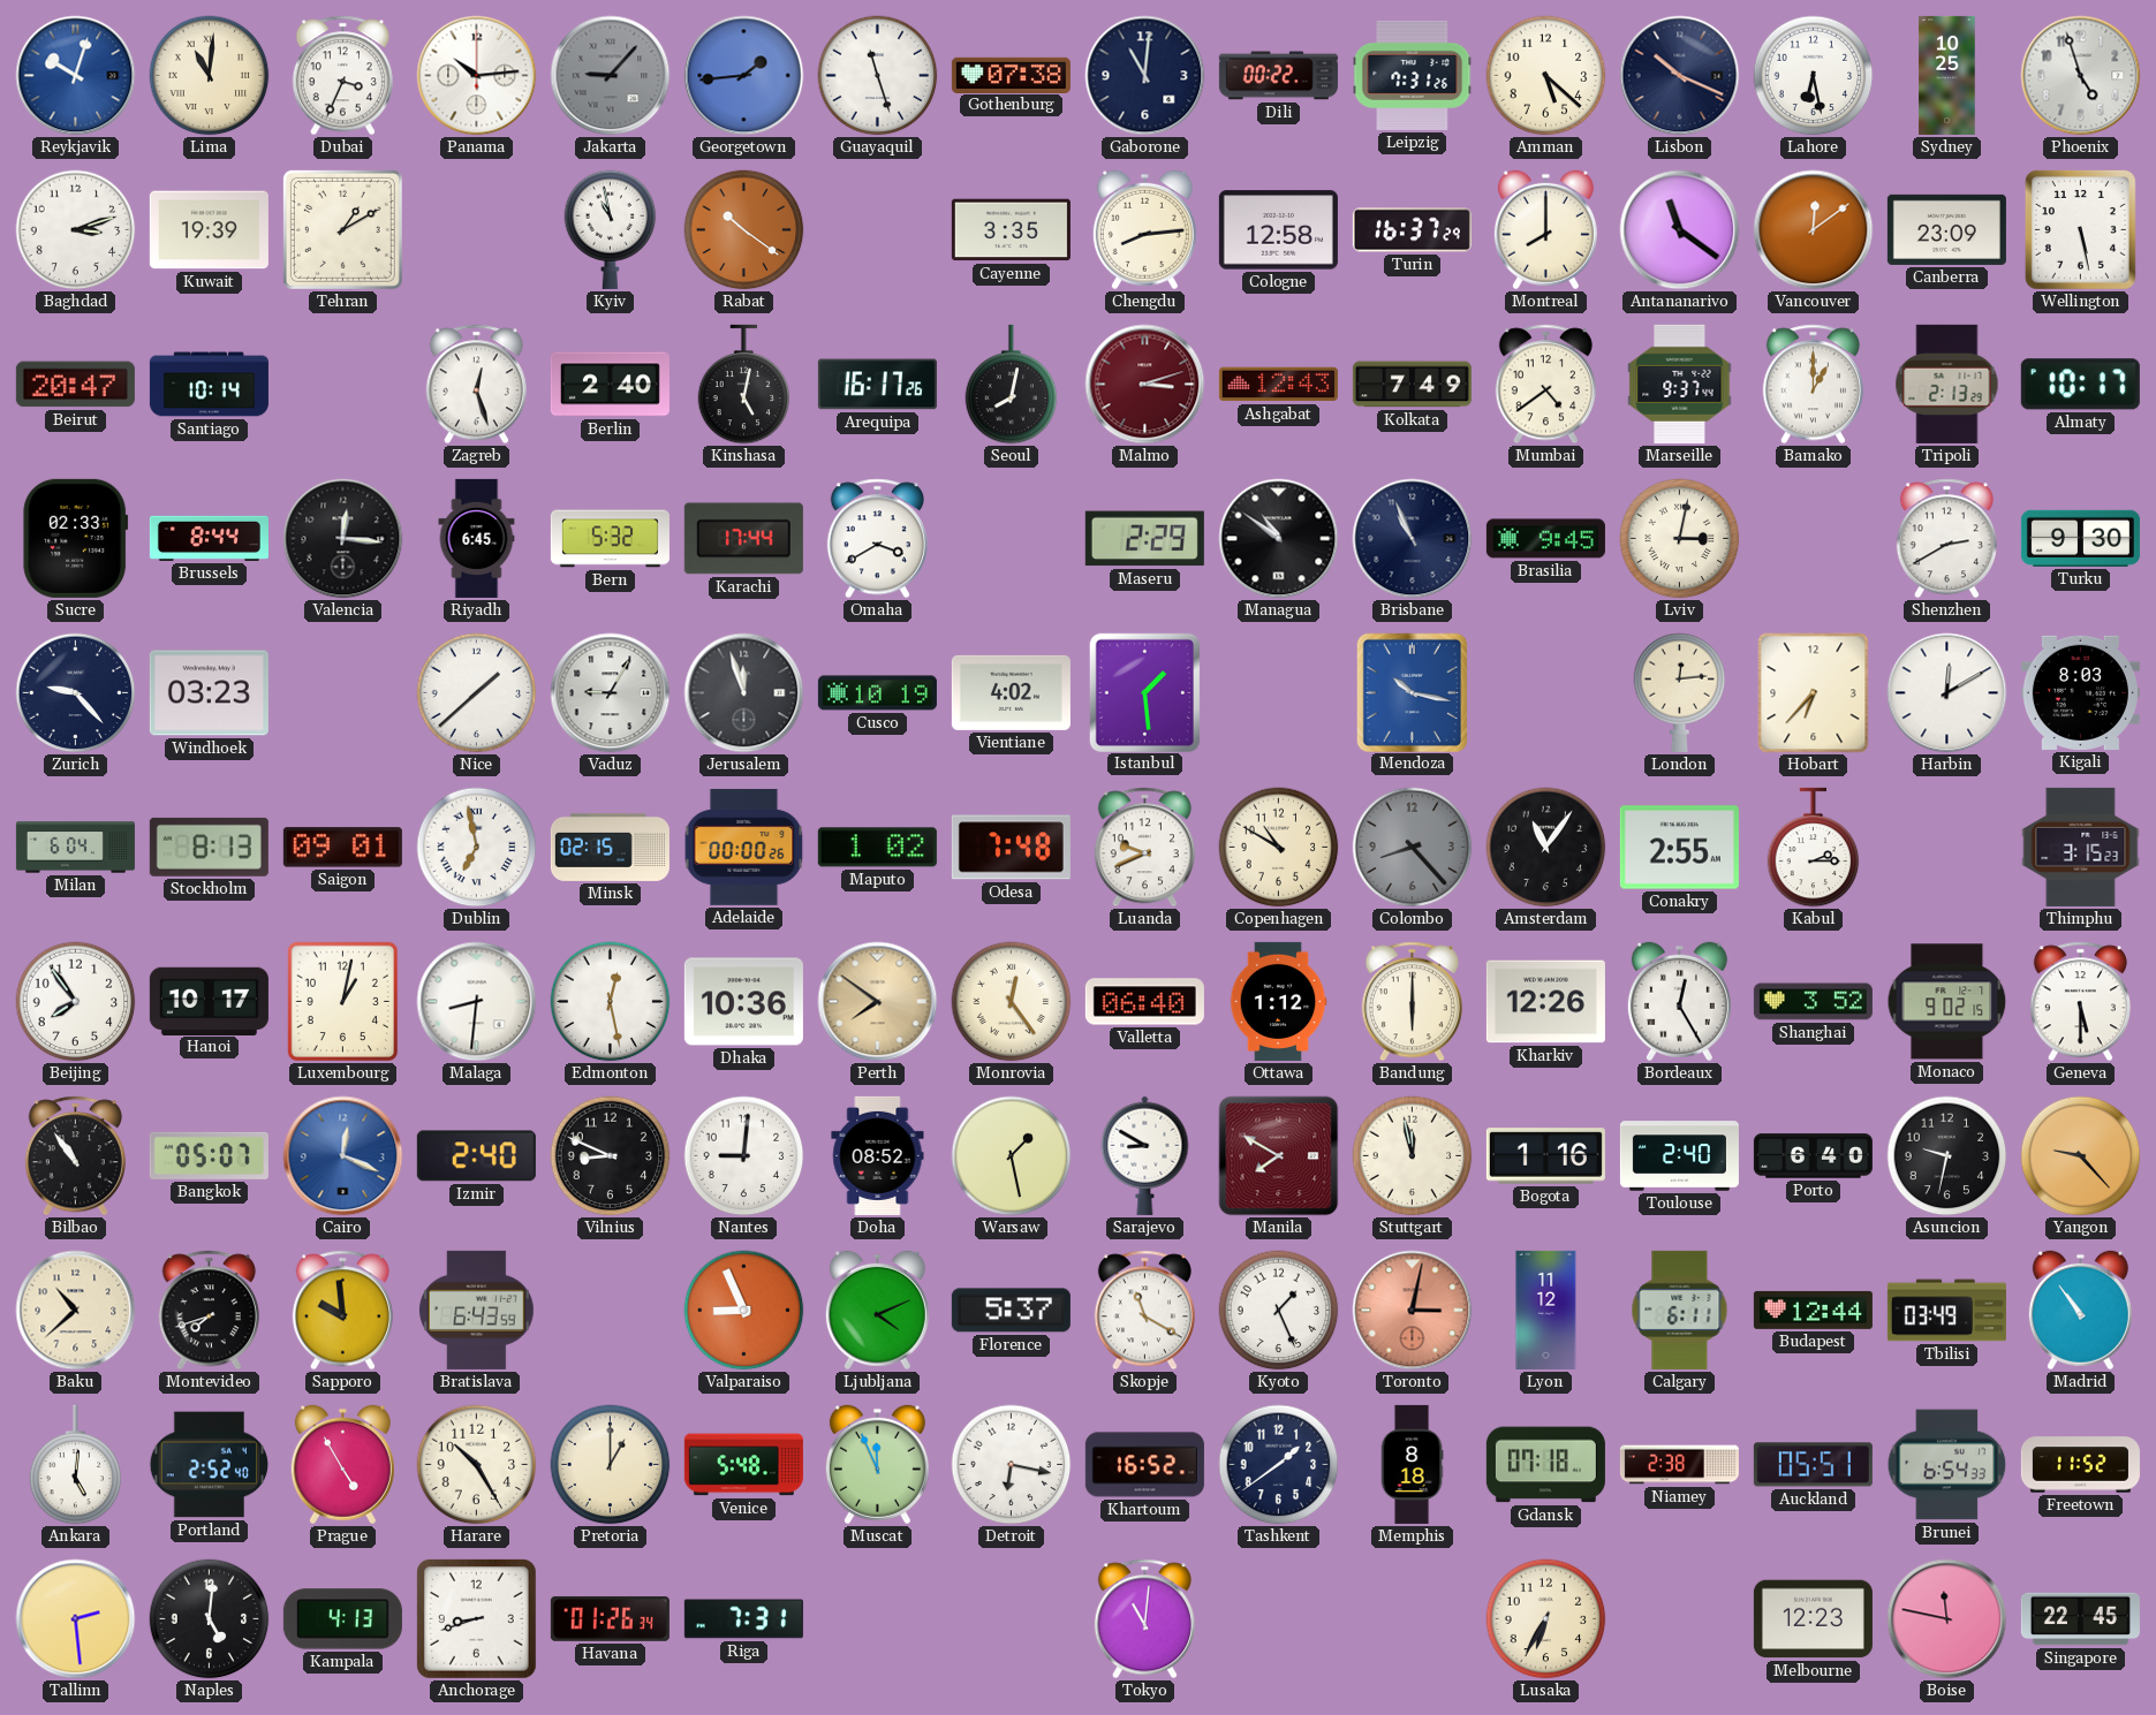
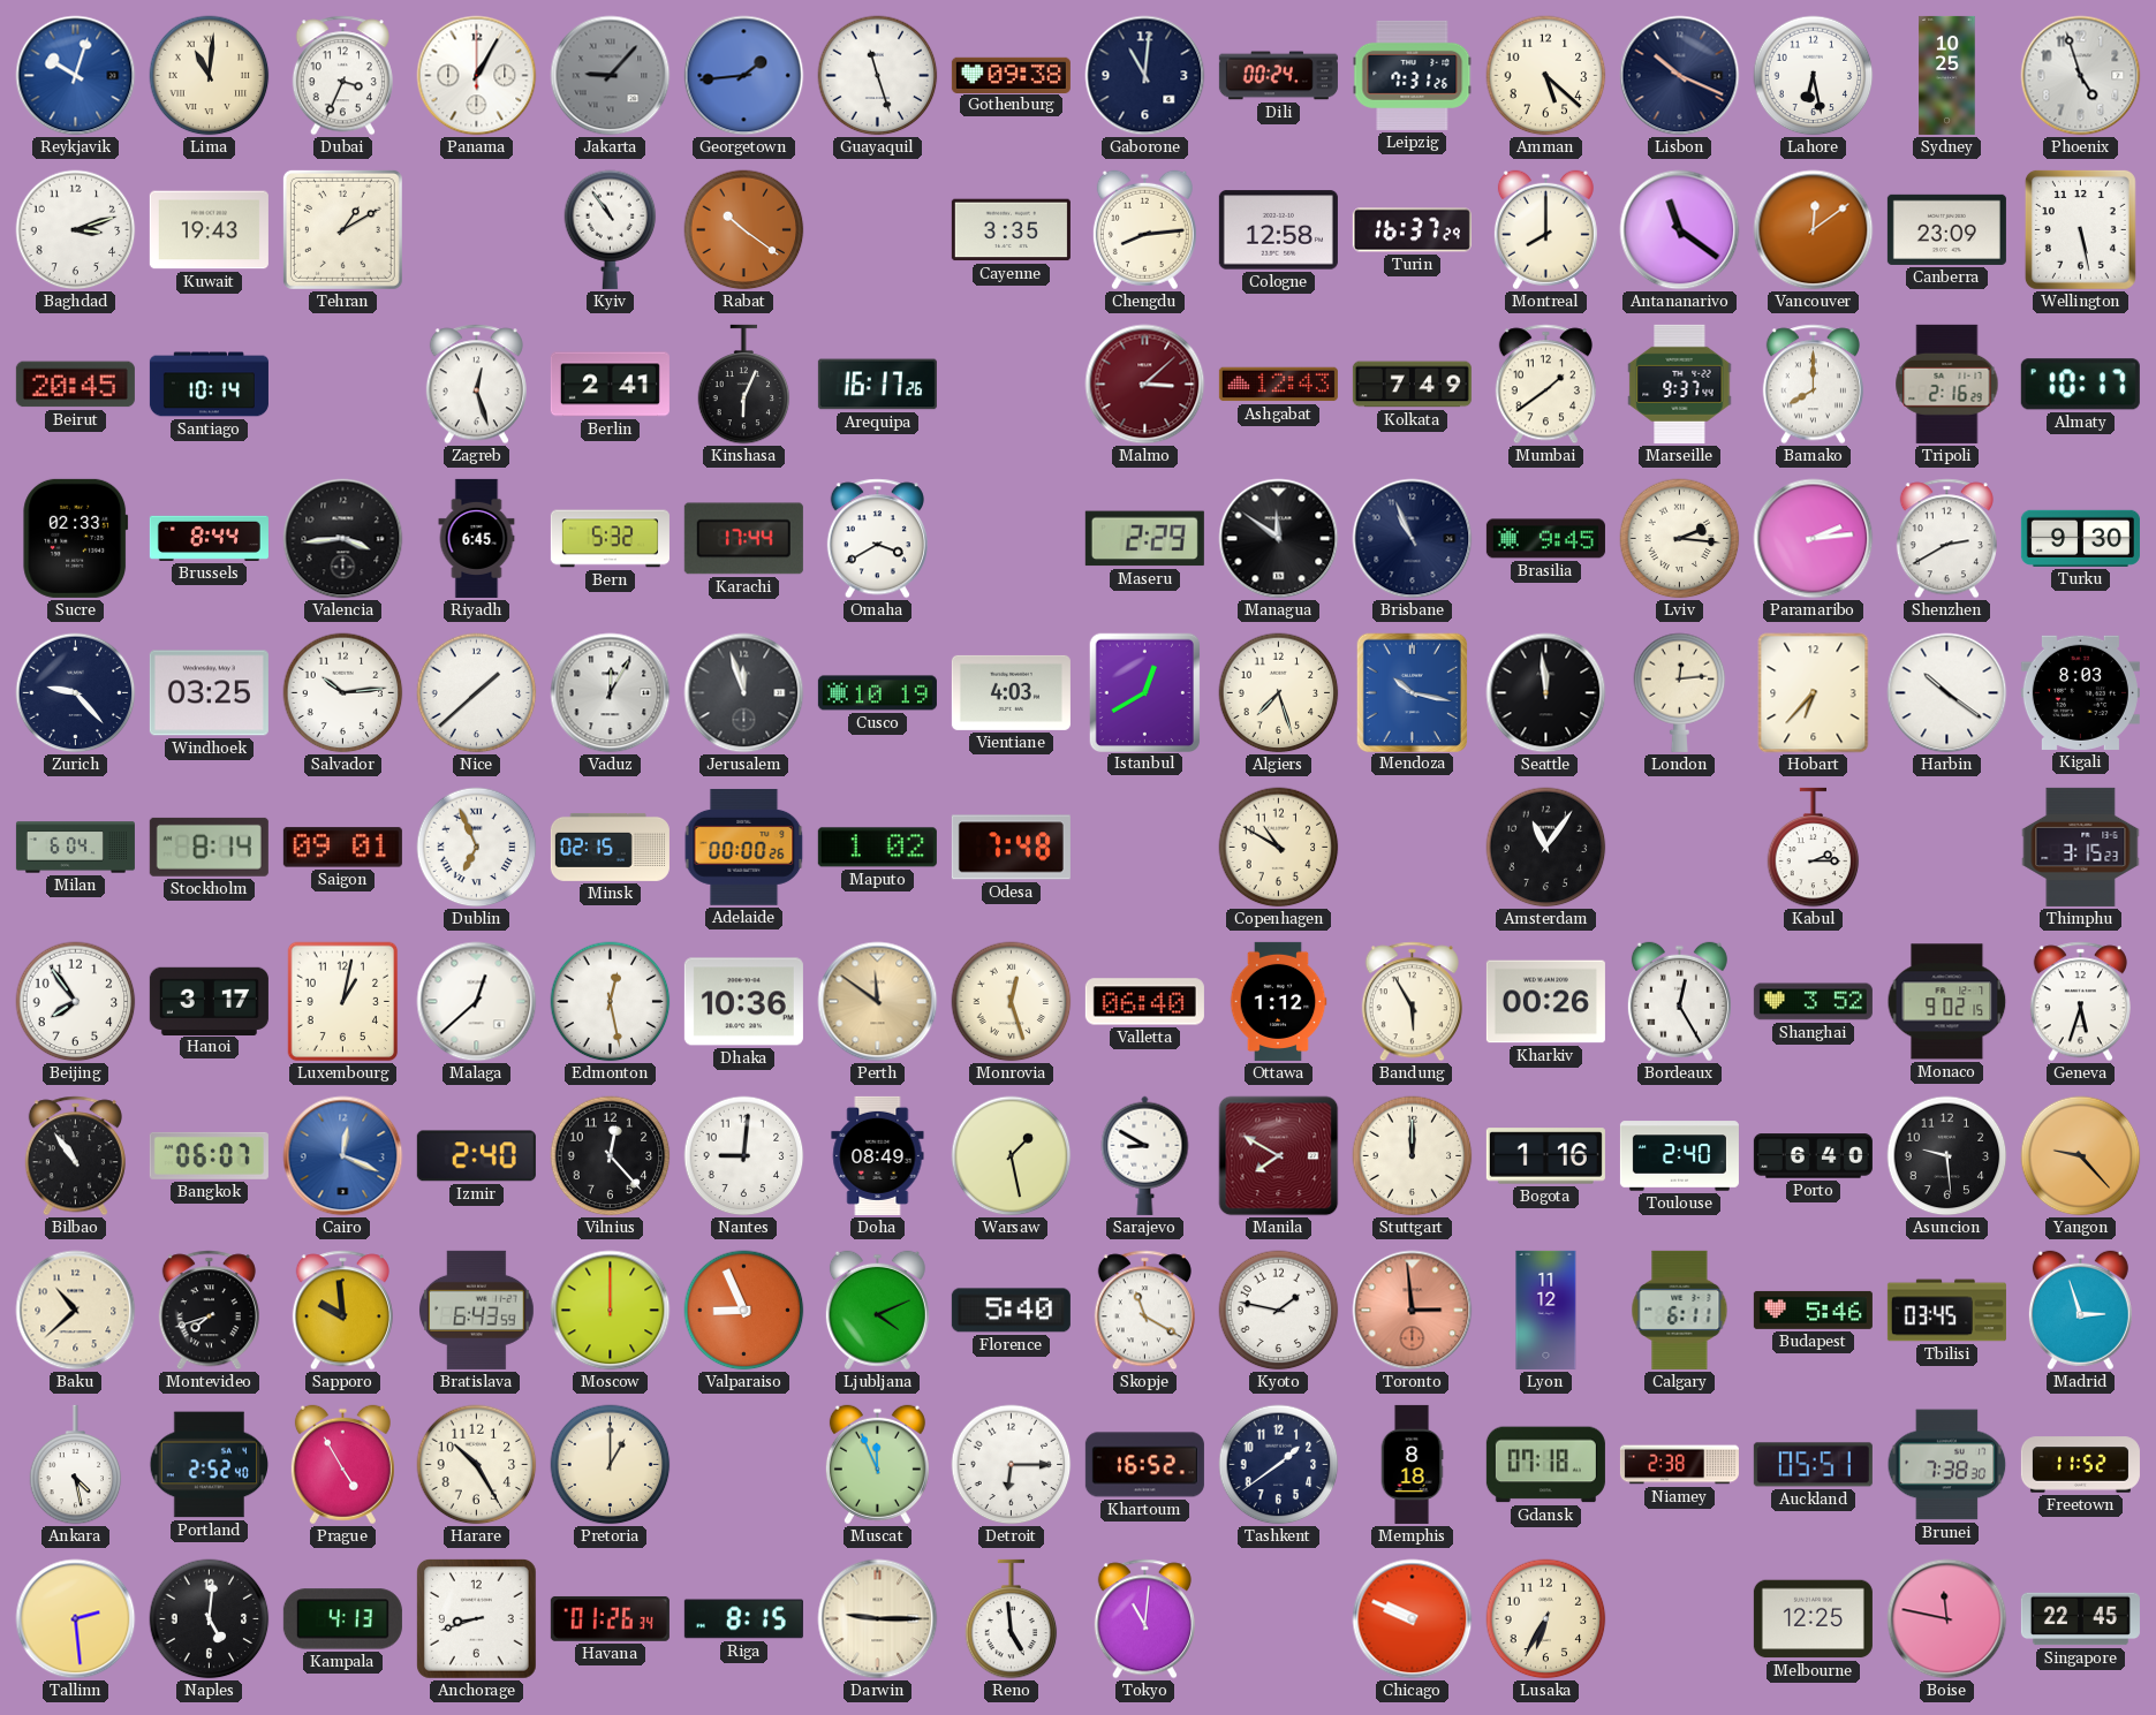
Panama: 10:14 -> 1:05 (477, 76)
Gothenburg: 07:38 -> 09:38 (1011, 75)
Dili: 00:22 -> 00:24 (1278, 76)
Kuwait: 19:39 -> 19:43 (209, 230)
Kyiv: 10:58 -> 10:54 (611, 229)
Beirut: 20:47 -> 20:45 (75, 385)
Berlin: 2:40 -> 2:41 (610, 385)
Kinshasa: 5:02 -> 6:04 (744, 385)
Seoul: 8:02 -> none (1012, 385)
Malmo: 3:12 -> 3:08 (1145, 385)
Mumbai: 4:39 -> 1:39 (1545, 385)
Bamako: 1:00 -> 8:00 (1813, 385)
Tripoli: 2:13 -> 2:16 (1947, 384)
Valencia: 12:16 -> 3:44 (343, 539)
Managua: 10:51 -> 11:51 (1279, 539)
Lviv: 3:02 -> 2:16 (1680, 539)
Paramaribo: none -> 2:14 (1814, 539)
Windhoek: 03:23 -> 03:25 (209, 693)
Salvador: none -> 10:14 (343, 693)
Vaduz: 9:05 -> 12:05 (611, 693)
Vientiane: 4:02 -> 4:03 (1011, 692)
Istanbul: 1:29 -> 12:40 (1144, 692)
Algiers: none -> 7:27 (1279, 693)
Seattle: none -> 11:59 (1546, 693)
Harbin: 12:10 -> 10:21 (1947, 693)
Stockholm: 8:13 -> 8:14 (209, 847)
Dublin: 6:58 -> 6:56 (477, 848)
Luanda: 9:41 -> none (1144, 848)
Colombo: 8:23 -> none (1413, 848)
Conakry: 2:55 -> none (1679, 848)
Hanoi: 10:17 -> 3:17 (209, 1001)
Malaga: 8:31 -> 12:38 (477, 1002)
Perth: 7:51 -> 11:51 (878, 1002)
Monrovia: 12:24 -> 12:27 (1012, 1002)
Bandung: 6:00 -> 5:55 (1412, 1002)
Kharkiv: 12:26 -> 00:26 (1545, 1002)
Geneva: 5:30 -> 5:33 (2080, 1002)
Bangkok: 05:07 -> 06:07 (209, 1155)
Vilnius: 8:49 -> 12:23 (611, 1156)
Doha: 08:52 -> 08:49 (878, 1155)
Stuttgart: 11:58 -> 12:00 (1413, 1156)
Asuncion: 9:32 -> 9:29 (1947, 1156)
Moscow: none -> 12:00 (611, 1311)
Florence: 5:37 -> 5:40 (1011, 1311)
Kyoto: 1:26 -> 1:47 (1279, 1311)
Toronto: 3:02 -> 2:59 (1413, 1311)
Budapest: 12:44 -> 5:46 (1813, 1310)
Tbilisi: 03:49 -> 03:45 (1946, 1311)
Madrid: 10:54 -> 2:57 (2080, 1311)
Ankara: 5:01 -> 4:28 (76, 1465)
Venice: 5:48 -> none (743, 1465)
Detroit: 6:17 -> 6:15 (1012, 1465)
Brunei: 6:54 -> 7:38 (1947, 1465)
Riga: 7:31 -> 8:15 (743, 1619)
Darwin: none -> 9:15 (878, 1619)
Reno: none -> 4:59 (1012, 1619)
Chicago: none -> 9:49 (1413, 1619)
Melbourne: 12:23 -> 12:25 (1813, 1619)
